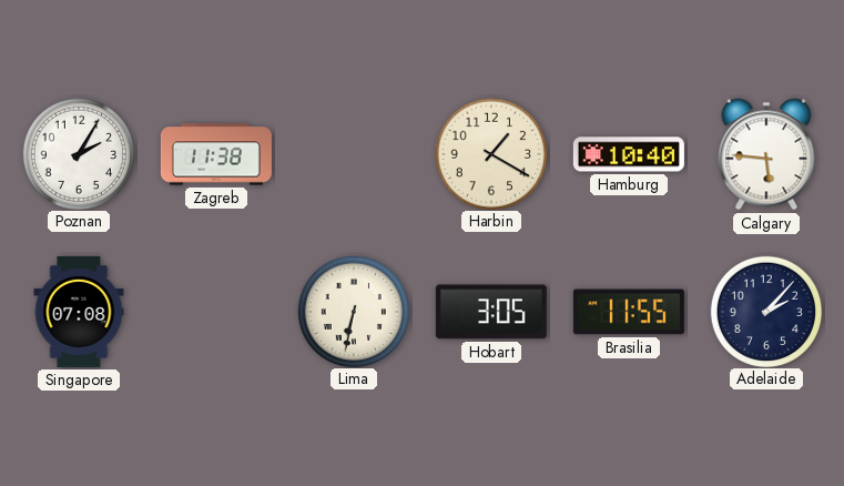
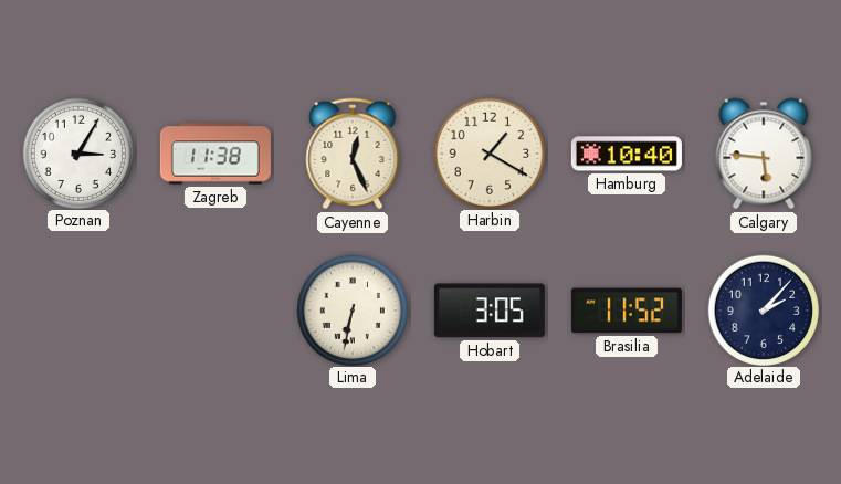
Poznan: 2:05 -> 3:05 (77, 152)
Cayenne: none -> 12:26 (353, 154)
Singapore: 07:08 -> none (79, 312)
Brasilia: 11:55 -> 11:52 (627, 311)
